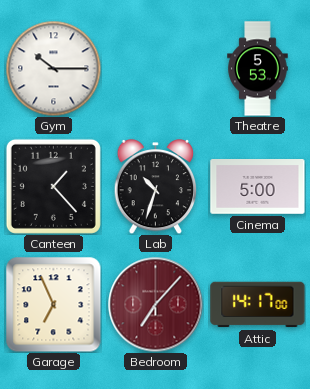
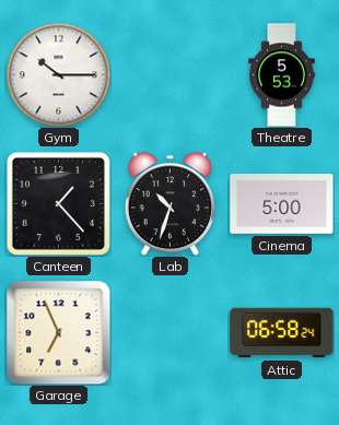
Bedroom: 7:07 -> none (155, 304)
Attic: 14:17 -> 06:58 (282, 333)
